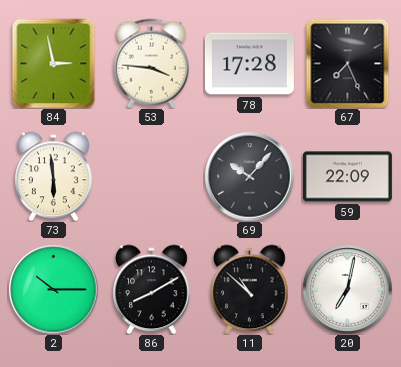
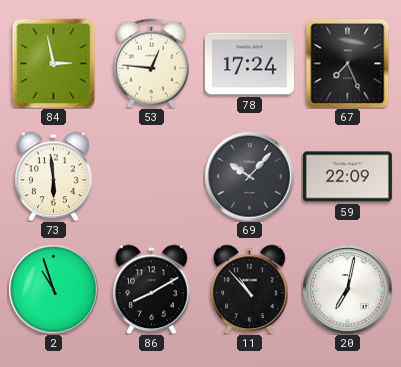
53: 3:46 -> 12:46 (151, 63)
78: 17:28 -> 17:24 (249, 64)
2: 10:15 -> 10:57 (53, 289)
11: 10:52 -> 10:53 (250, 289)
